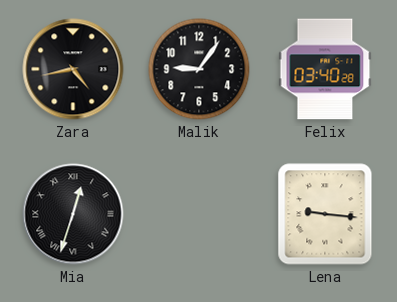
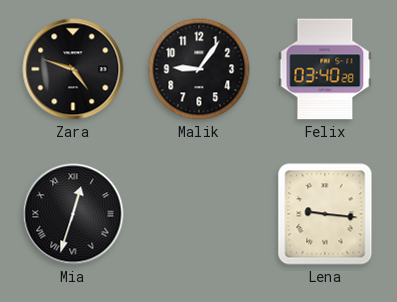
Zara: 4:43 -> 4:48 (73, 69)
